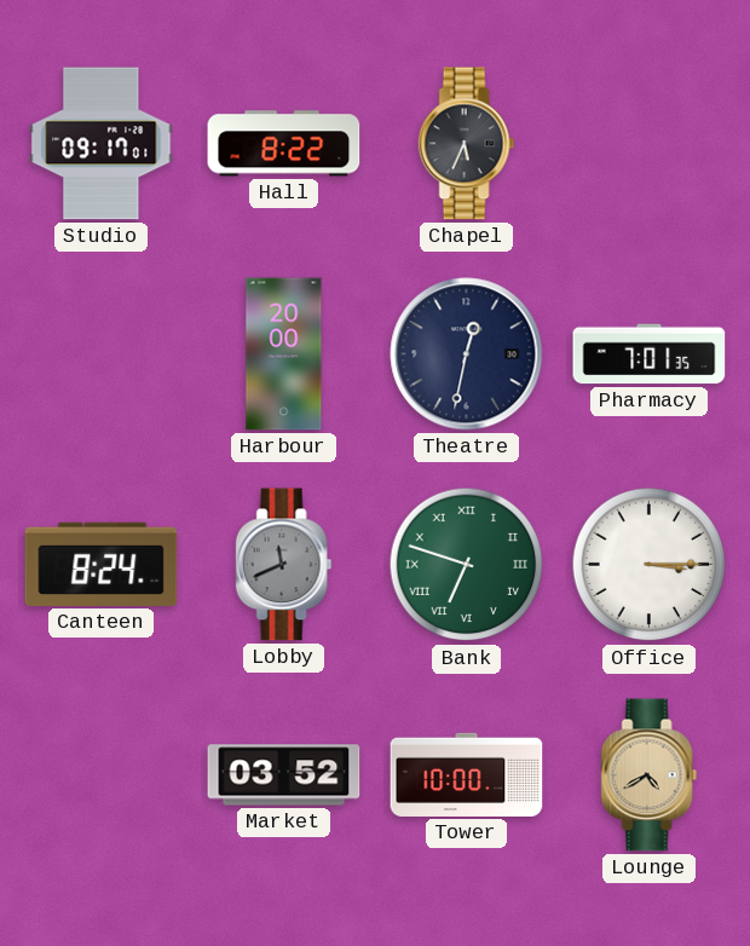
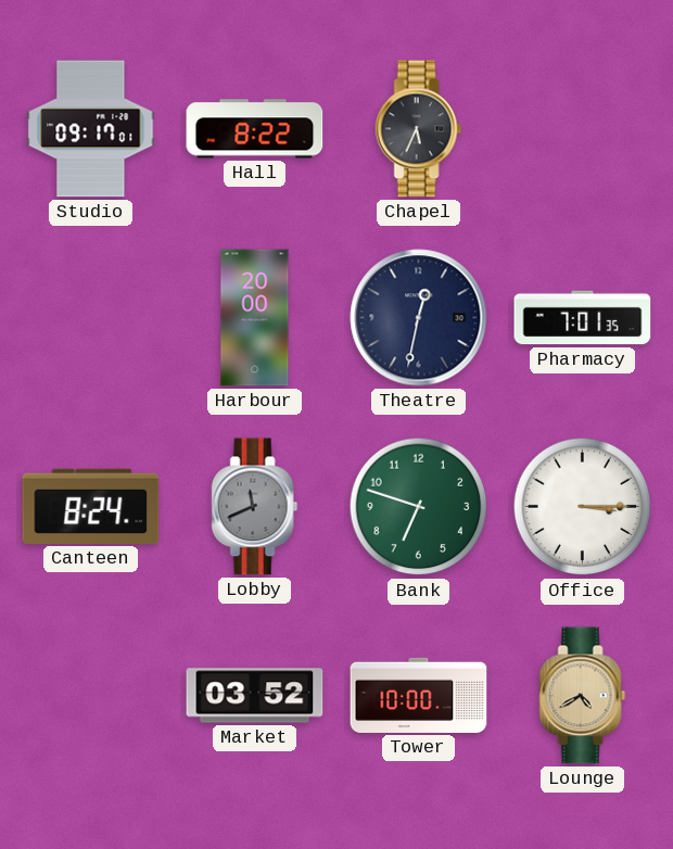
Bank numerals: Roman -> Arabic (419, 507)
